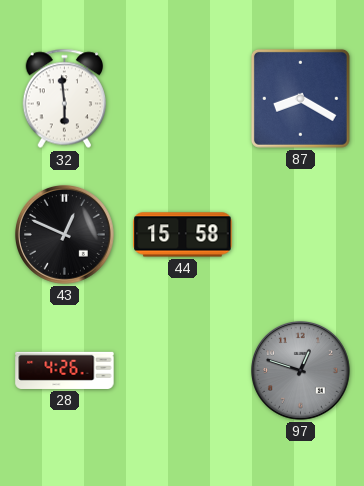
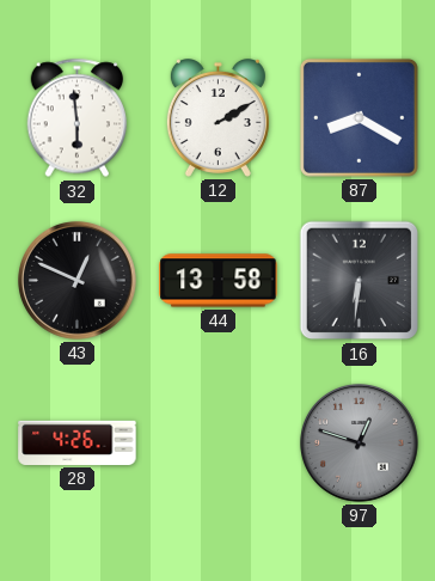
12: none -> 2:10 (217, 118)
44: 15:58 -> 13:58 (219, 281)
16: none -> 6:31 (360, 281)
